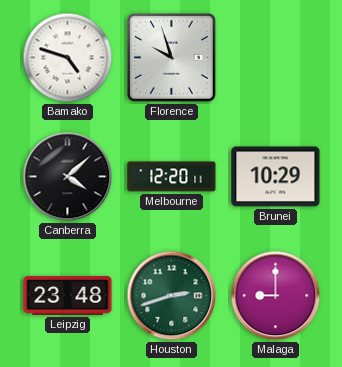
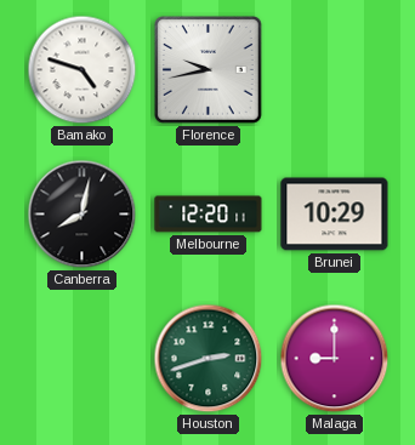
Florence: 9:57 -> 9:43 (209, 70)
Canberra: 4:08 -> 8:02 (83, 215)
Leipzig: 23:48 -> none (68, 295)
